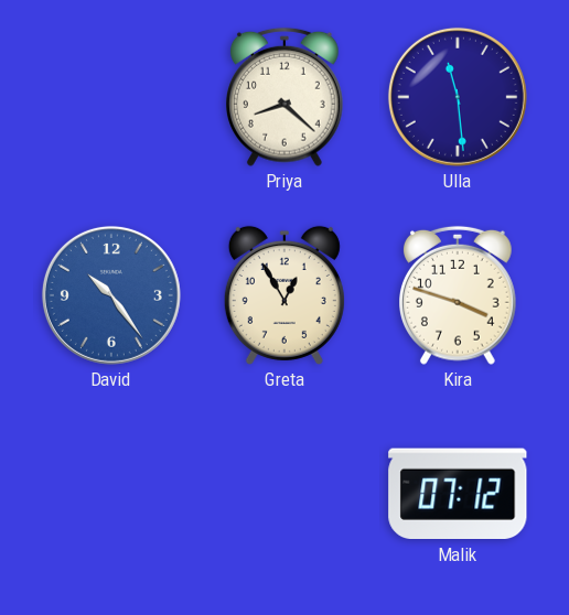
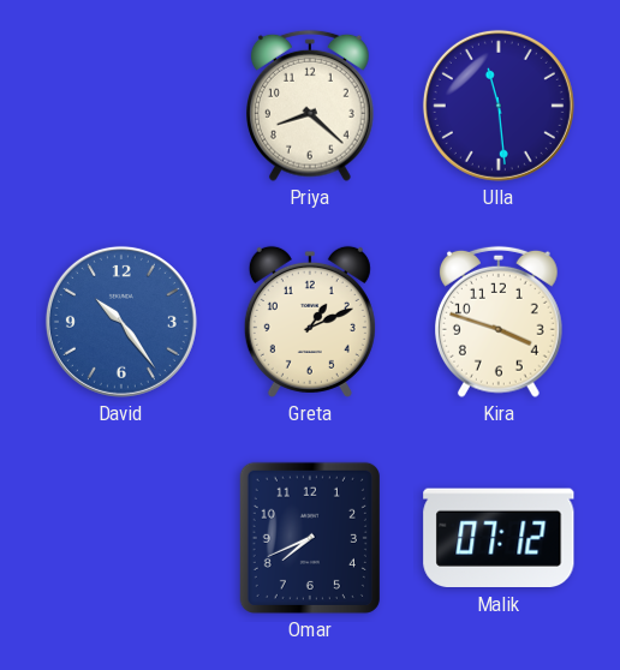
Greta: 12:55 -> 1:11 (310, 322)
Omar: none -> 7:41 (310, 538)
